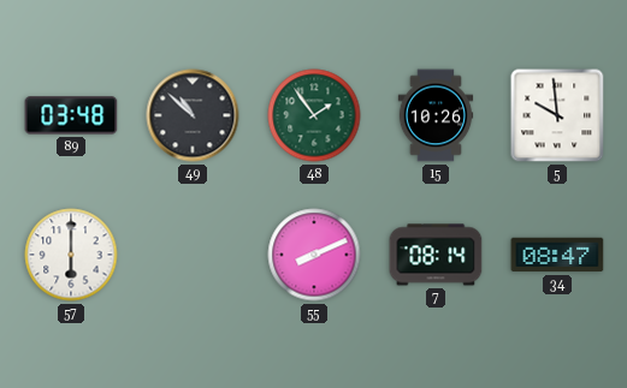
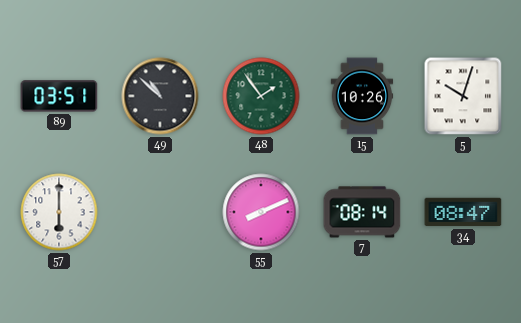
89: 03:48 -> 03:51 (59, 96)
5: 9:59 -> 10:03 (463, 96)
